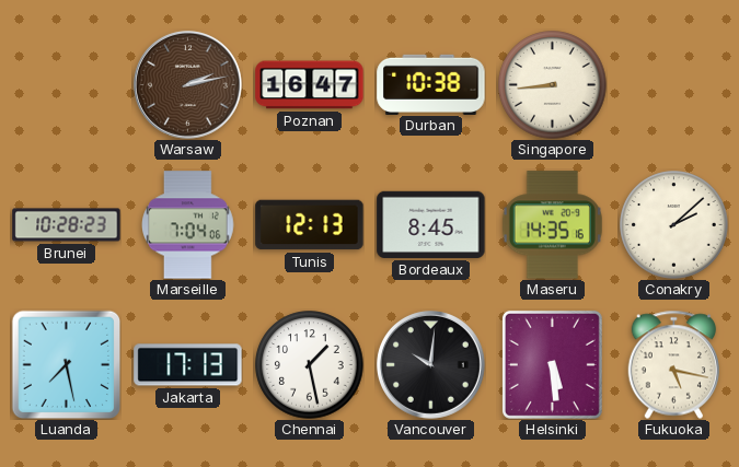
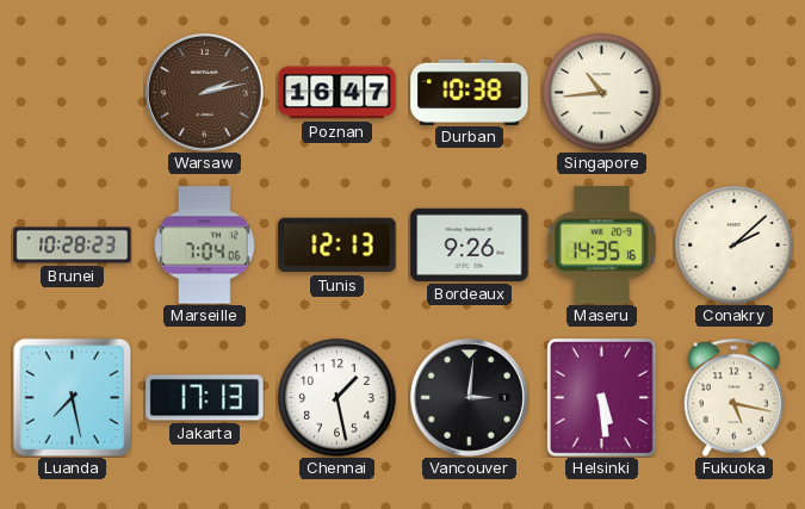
Singapore: 8:44 -> 10:44 (602, 93)
Bordeaux: 8:45 -> 9:26 (470, 244)
Vancouver: 10:01 -> 3:01 (469, 397)
